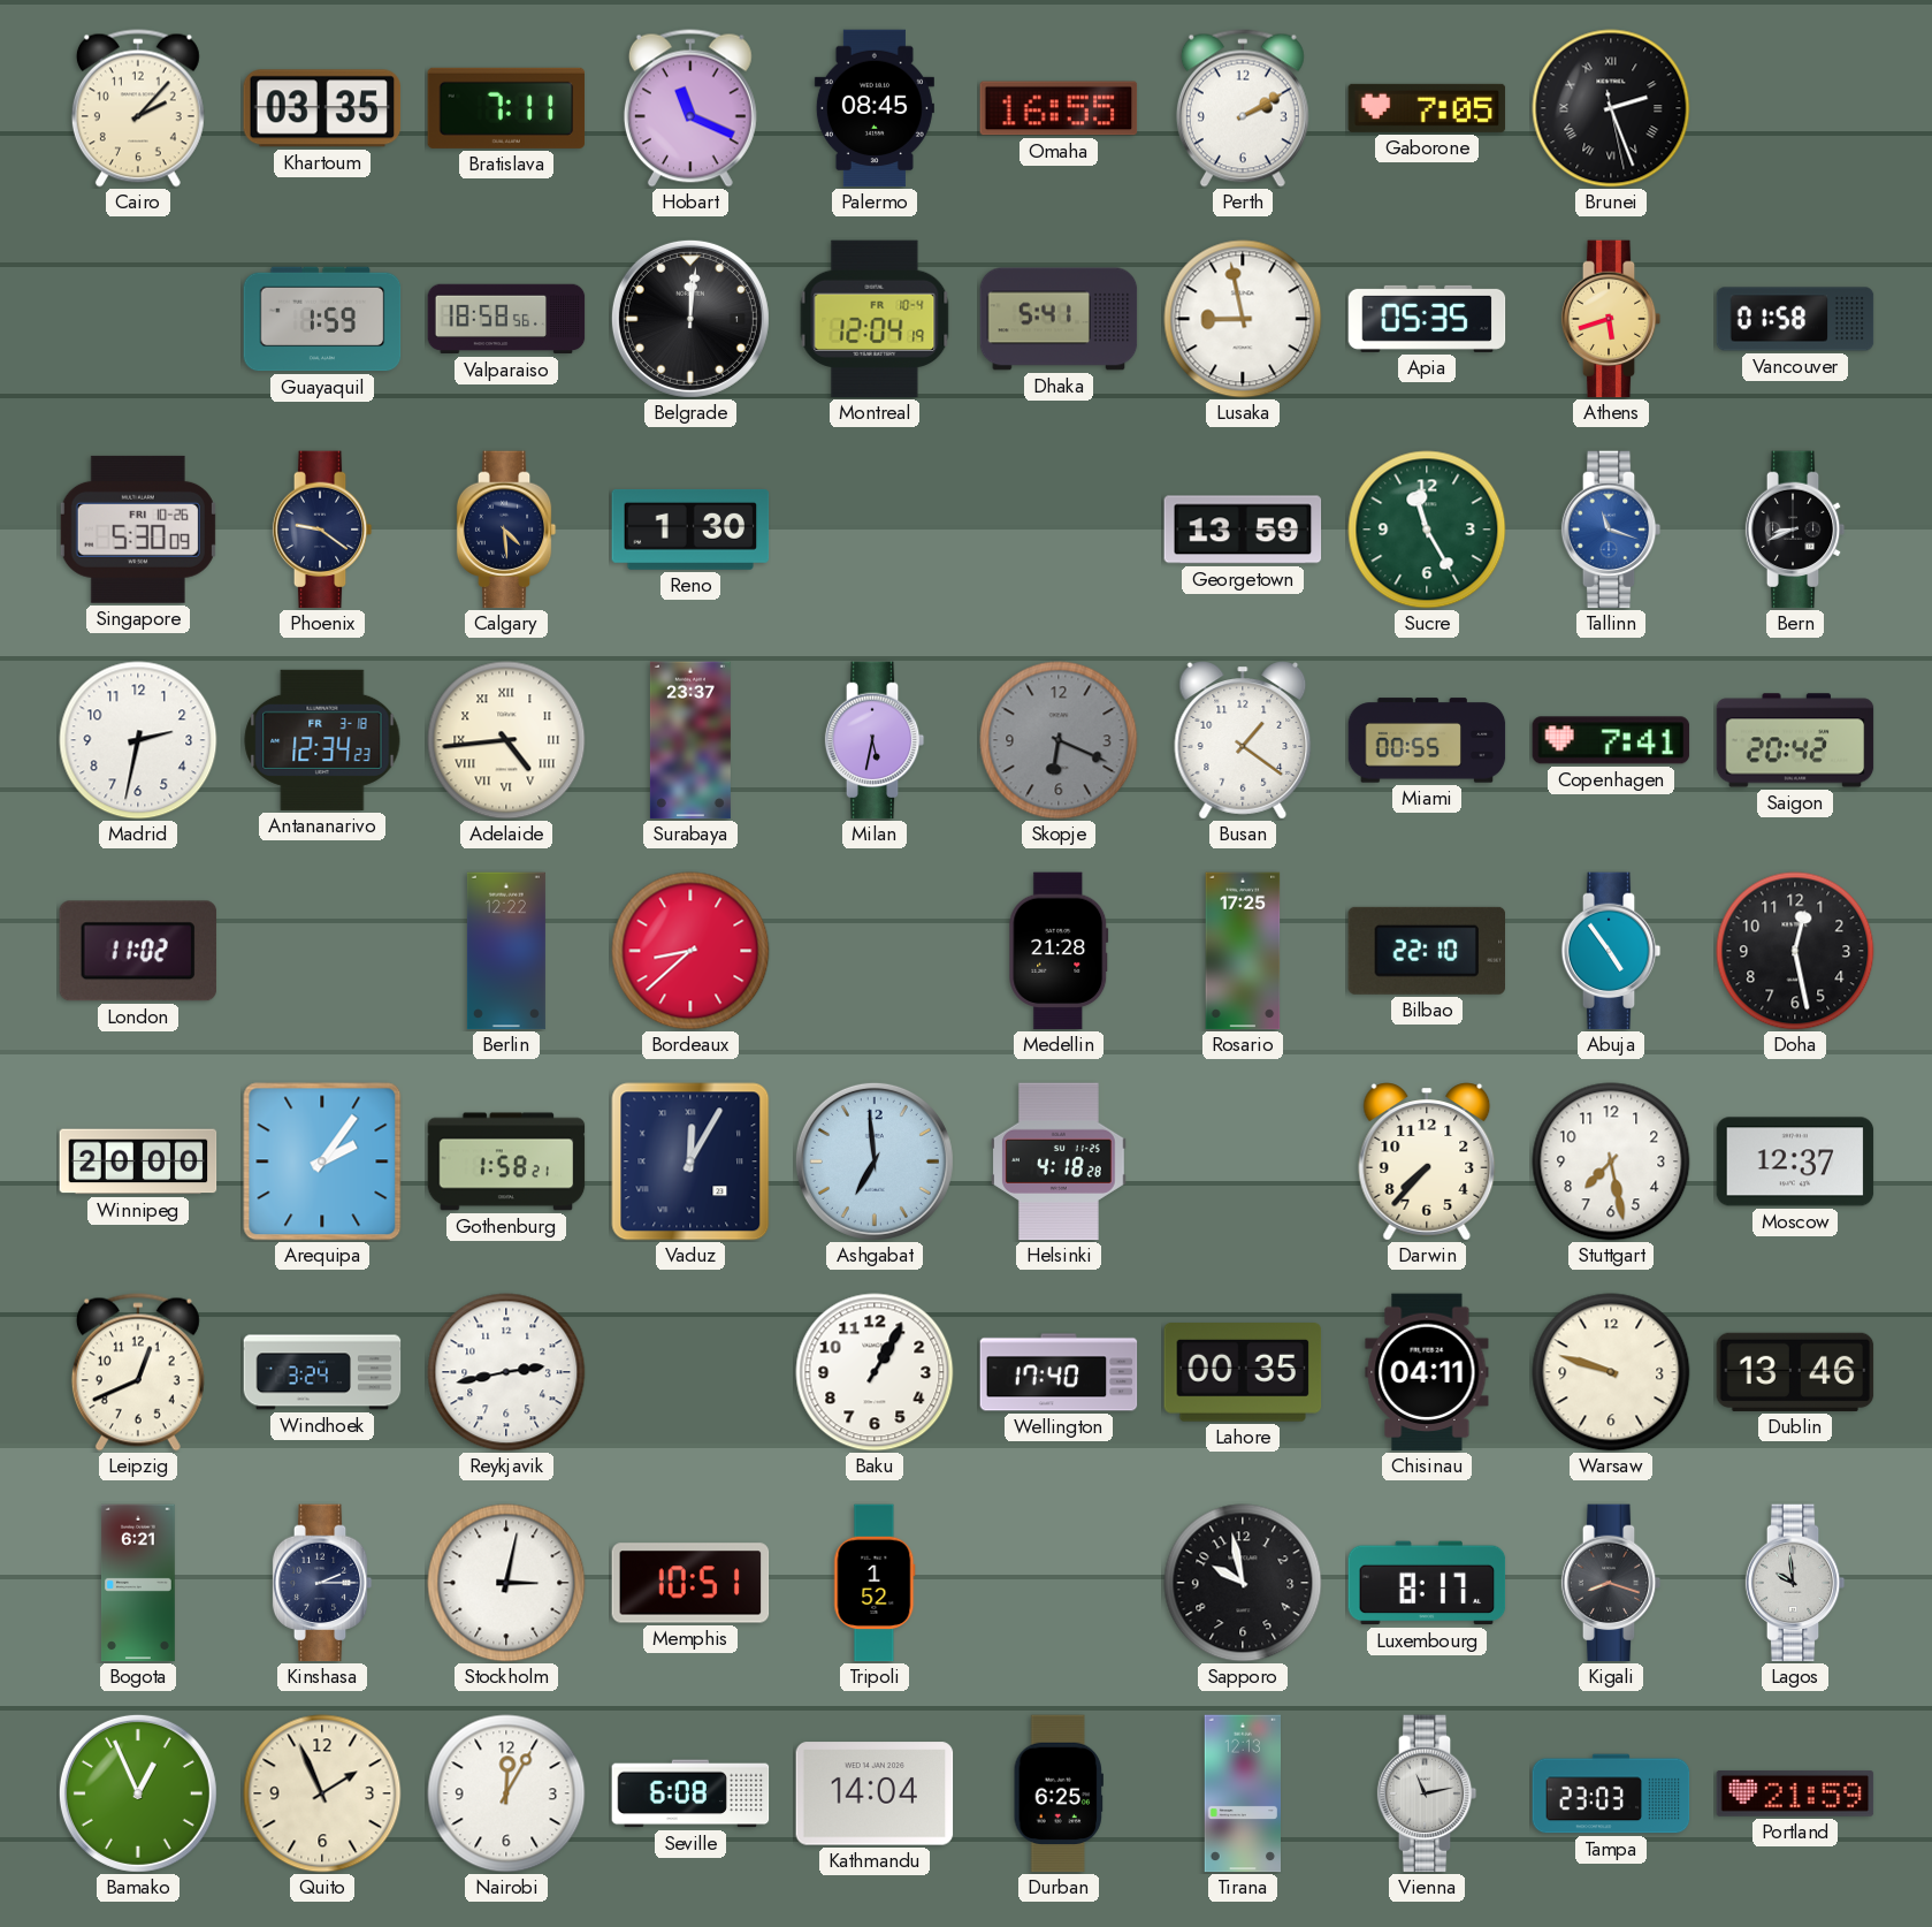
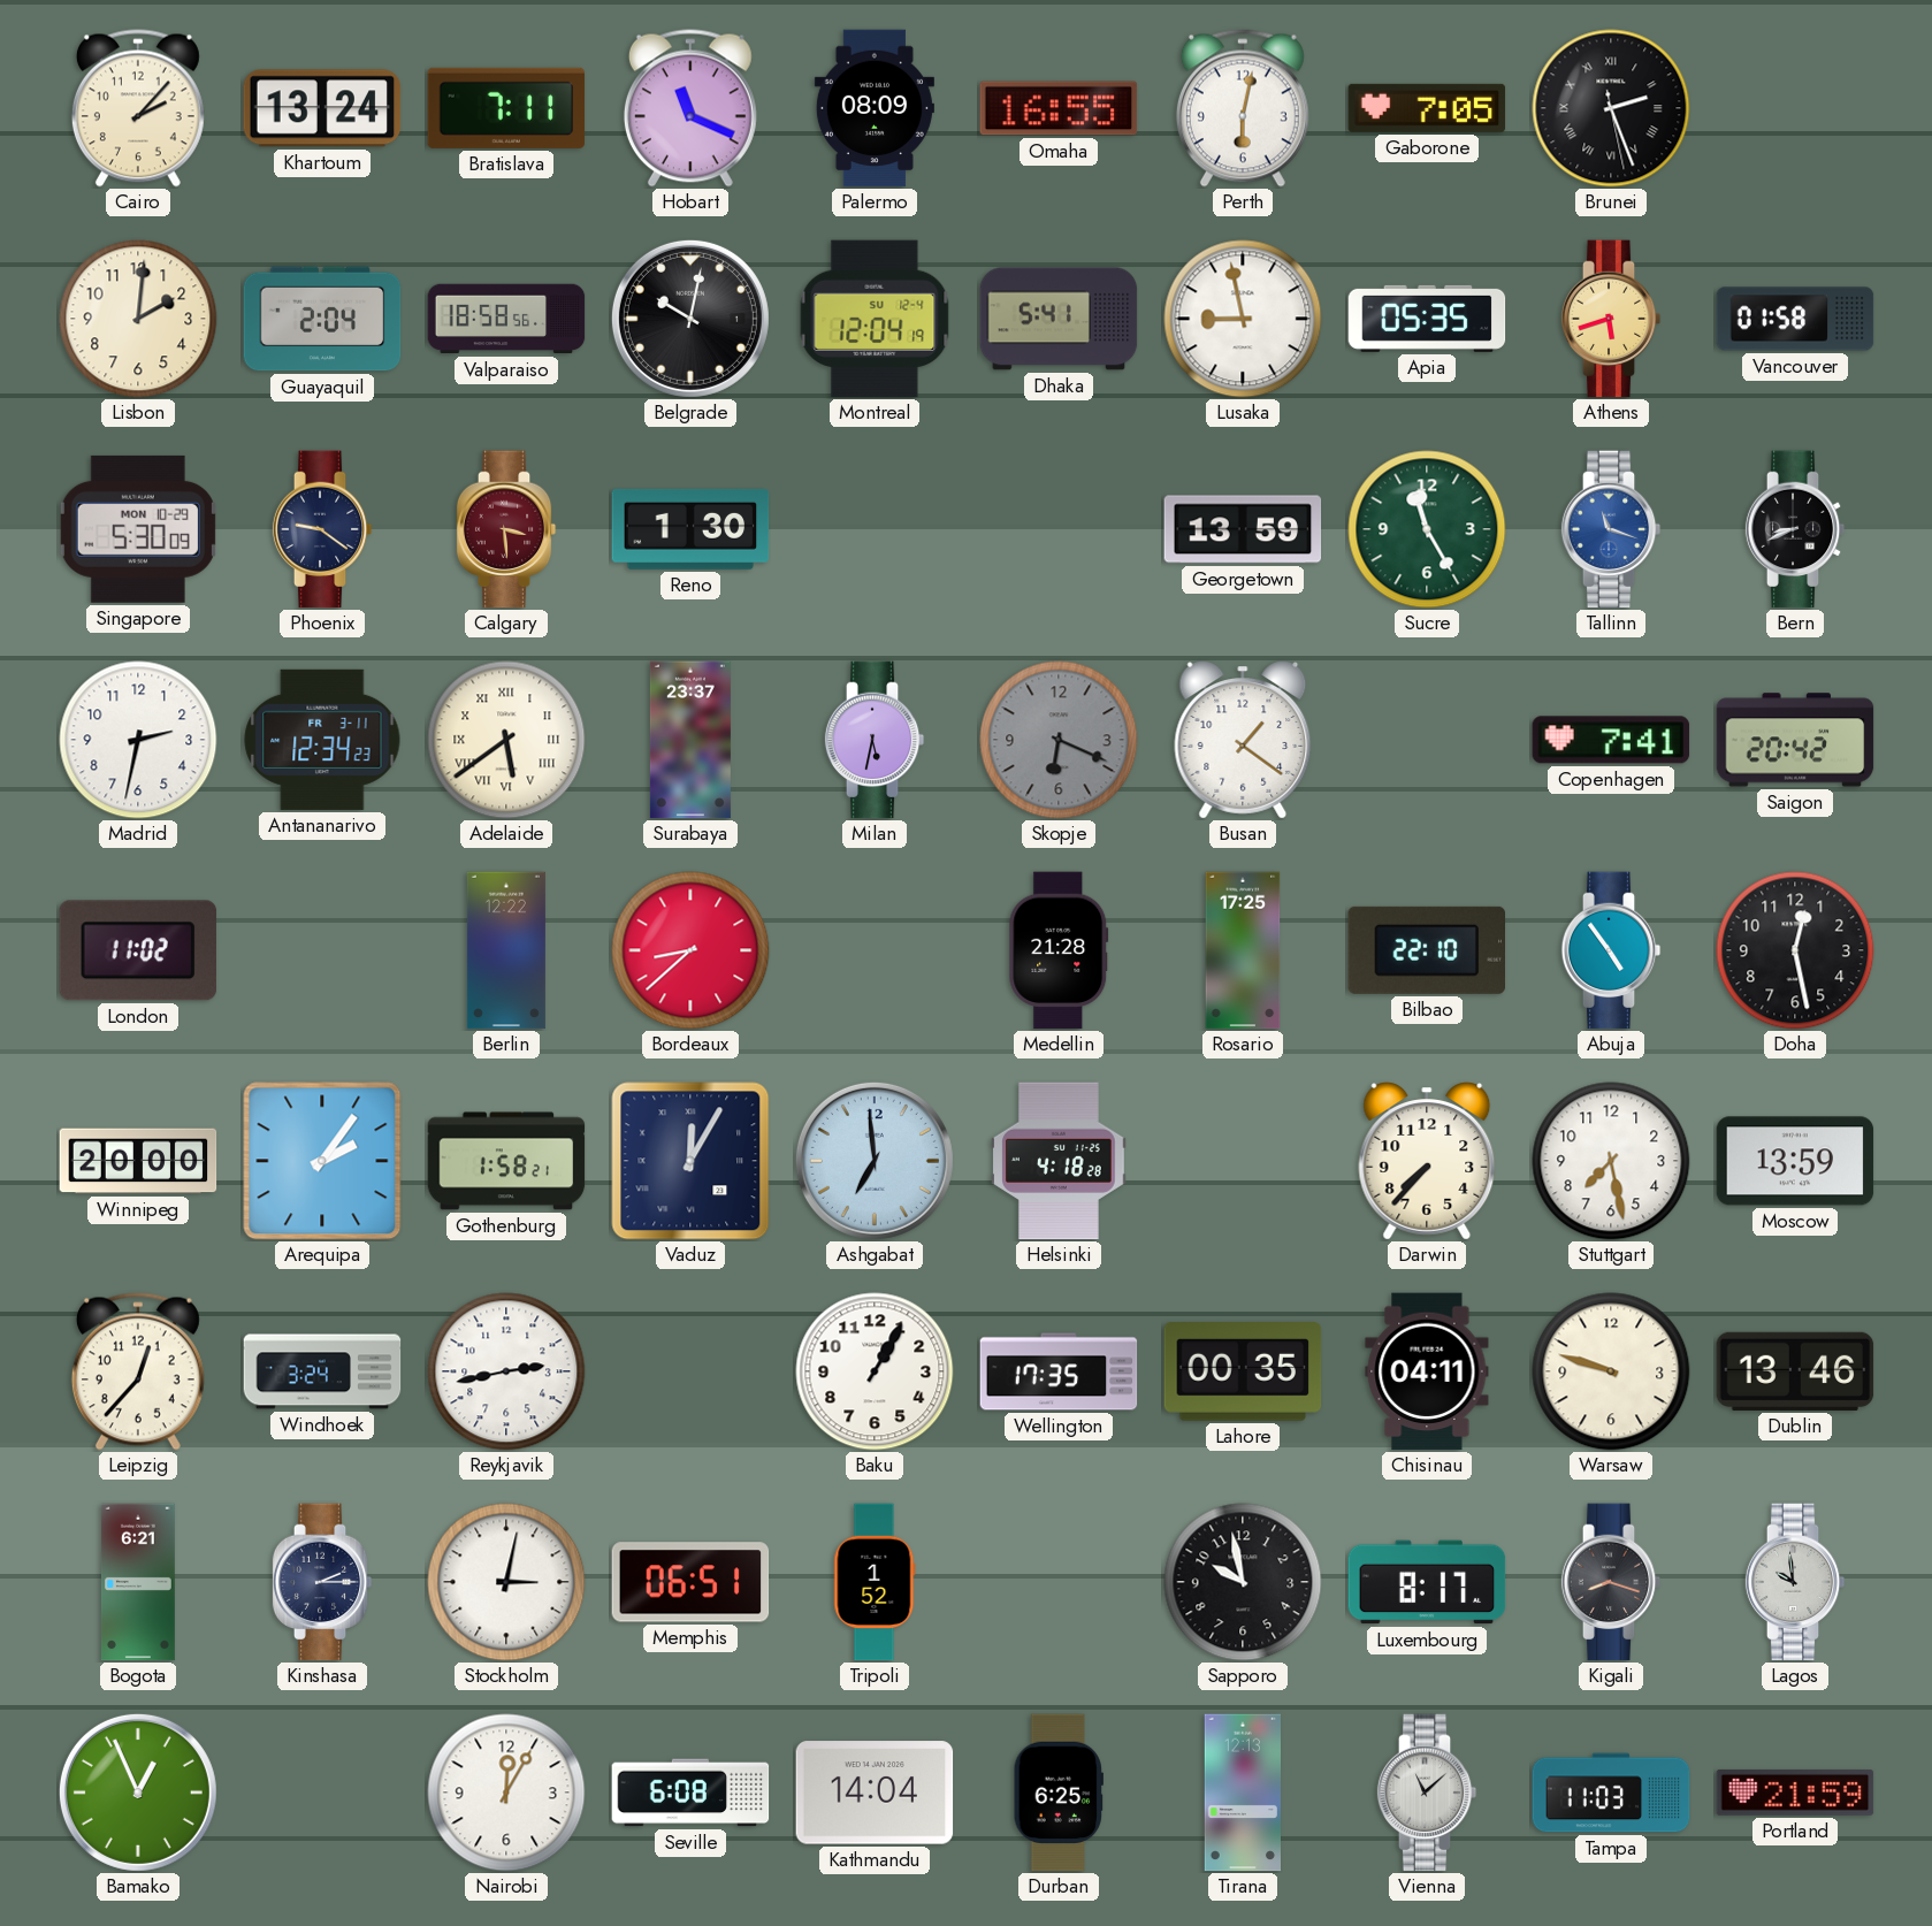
Khartoum: 03:35 -> 13:24 (322, 108)
Palermo: 08:45 -> 08:09 (875, 108)
Perth: 2:10 -> 6:02 (1243, 108)
Lisbon: none -> 2:01 (138, 319)
Guayaquil: 1:59 -> 2:04 (322, 319)
Belgrade: 12:01 -> 10:02 (690, 319)
Montreal date: FR 10-4 -> SU 12-4 (875, 319)
Singapore date: FRI 10-26 -> MON 10-29 (138, 529)
Calgary: 4:29 -> 3:29 (506, 529)
Calgary dial: navy -> burgundy (506, 529)
Antananarivo date: FR 3-18 -> FR 3-11 (322, 740)
Adelaide: 4:44 -> 5:39 (506, 740)
Miami: 00:55 -> none (1427, 740)
Moscow: 12:37 -> 13:59 (1795, 1161)
Leipzig: 12:41 -> 12:37 (138, 1371)
Wellington: 17:40 -> 17:35 (1059, 1371)
Memphis: 10:51 -> 06:51 (690, 1582)
Quito: 1:56 -> none (322, 1793)
Vienna: 11:13 -> 11:08 (1427, 1793)
Tampa: 23:03 -> 11:03 (1611, 1793)
